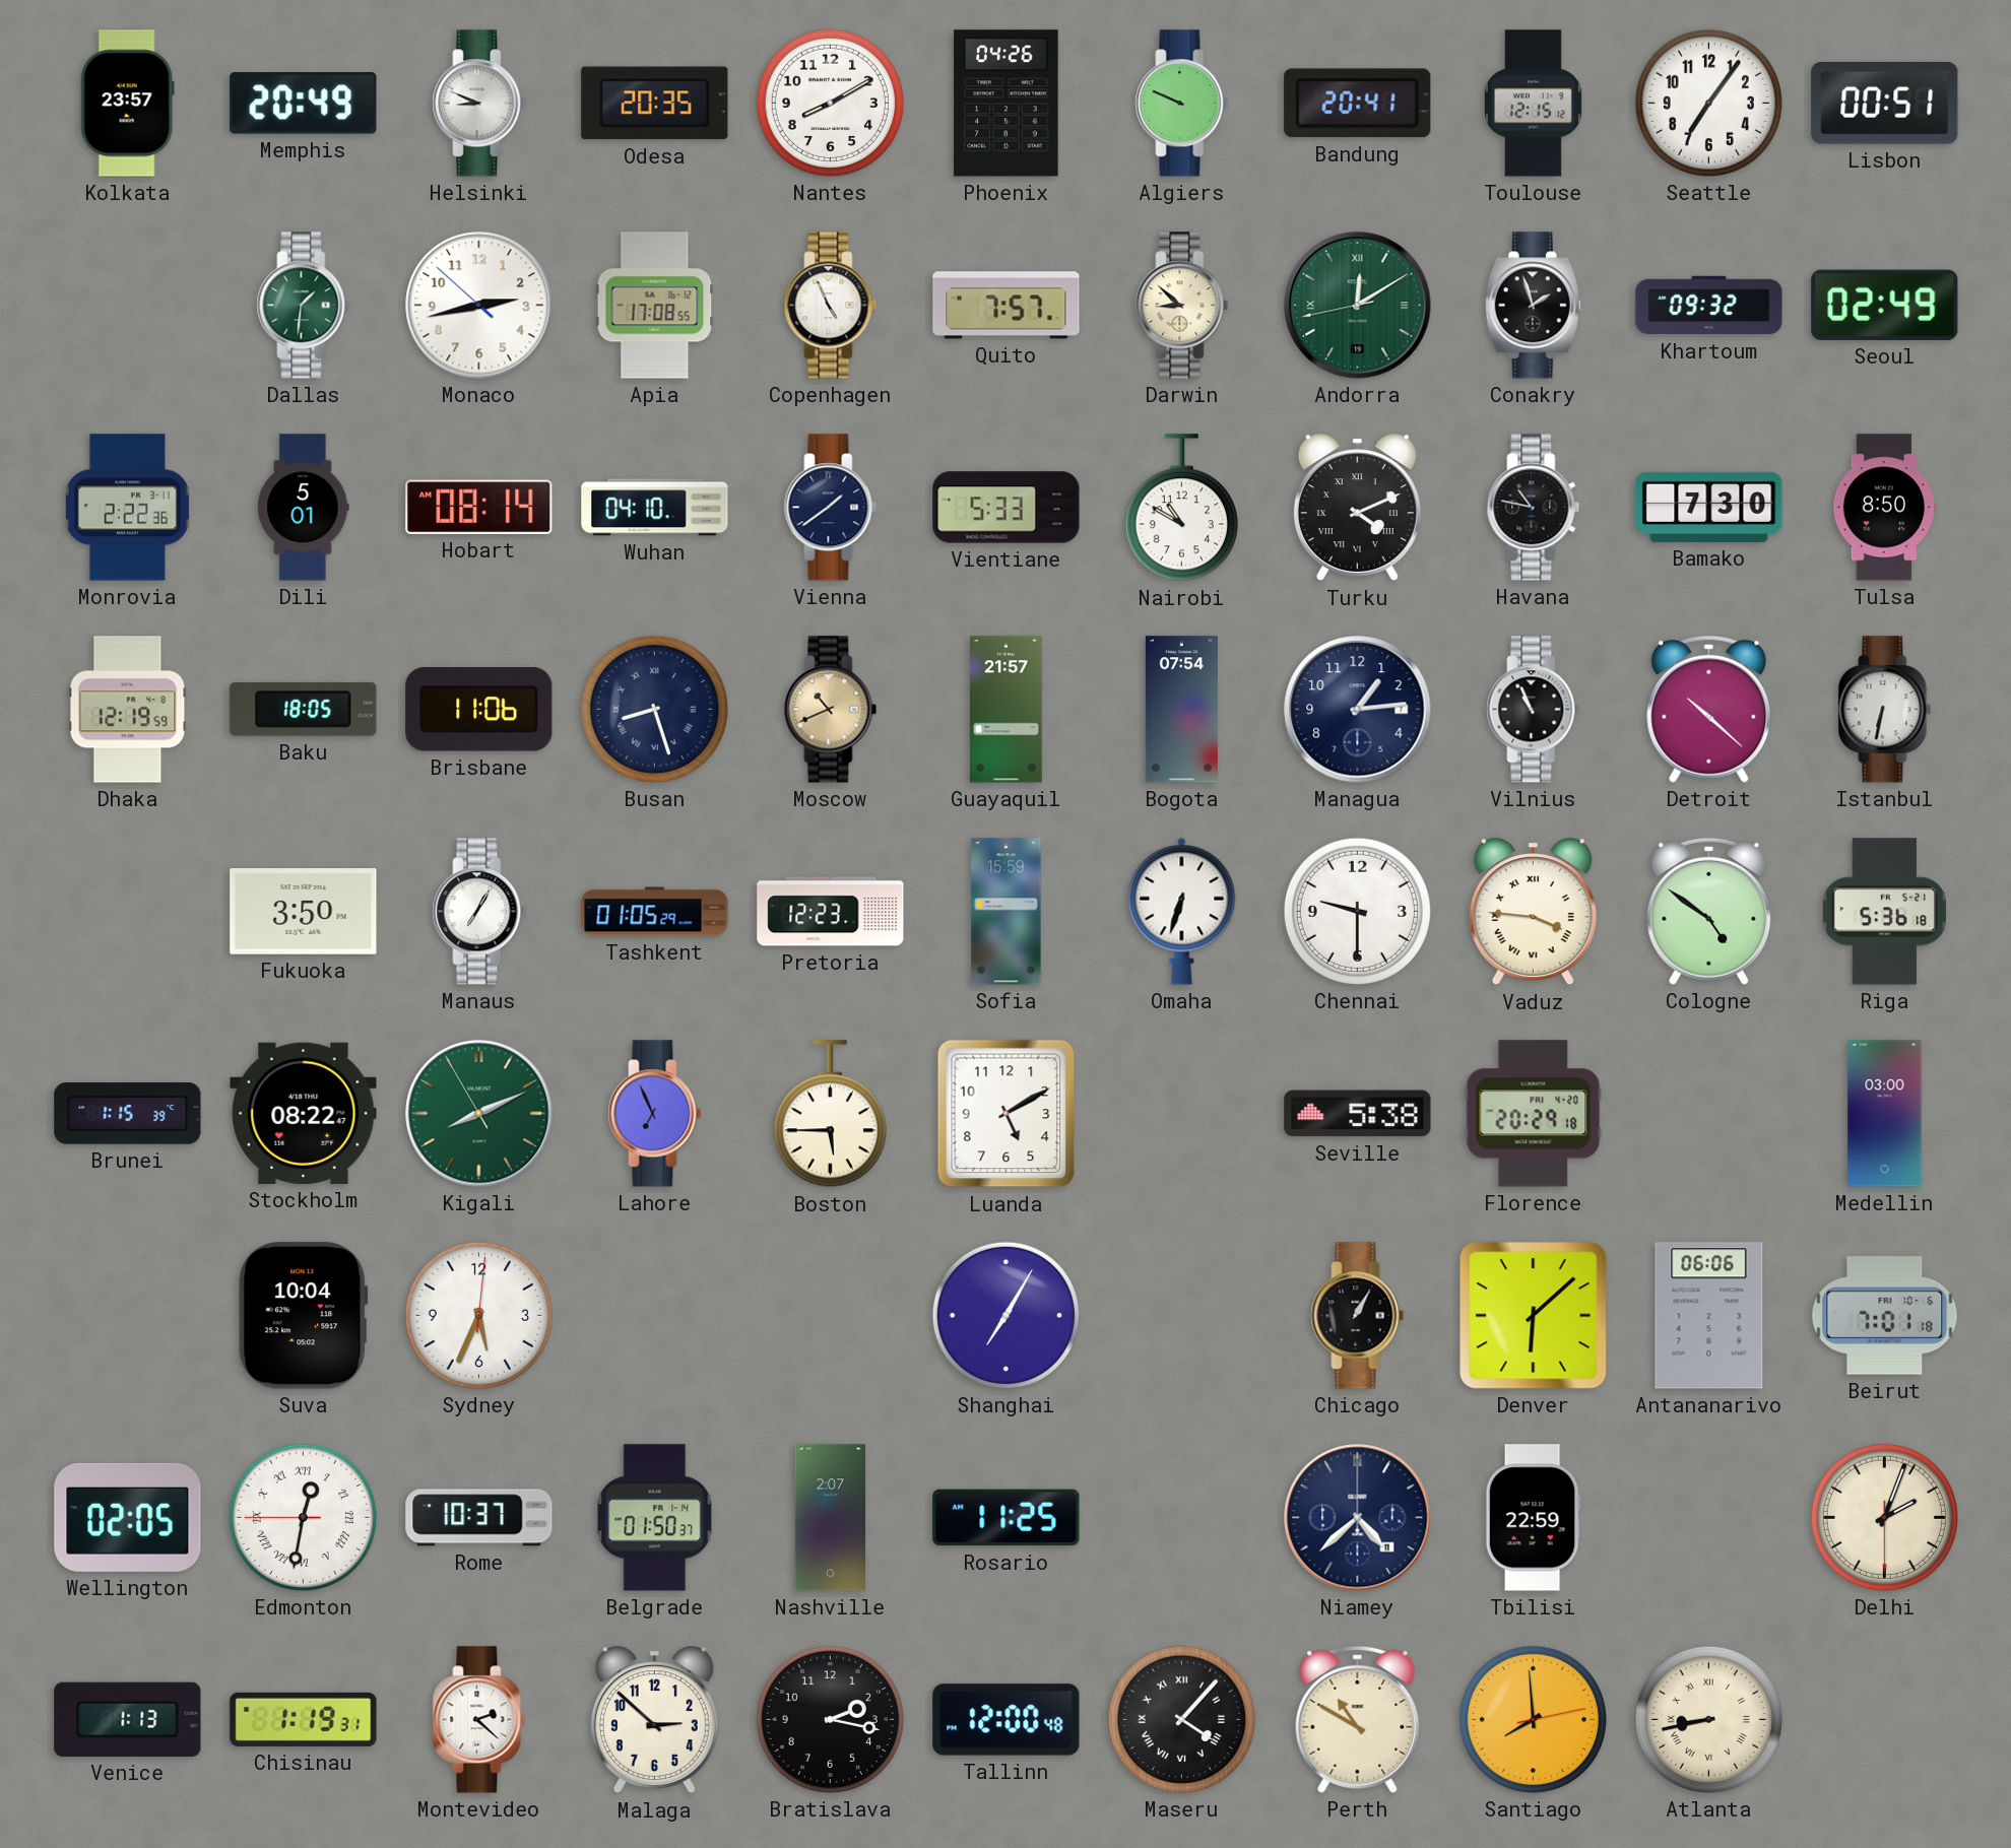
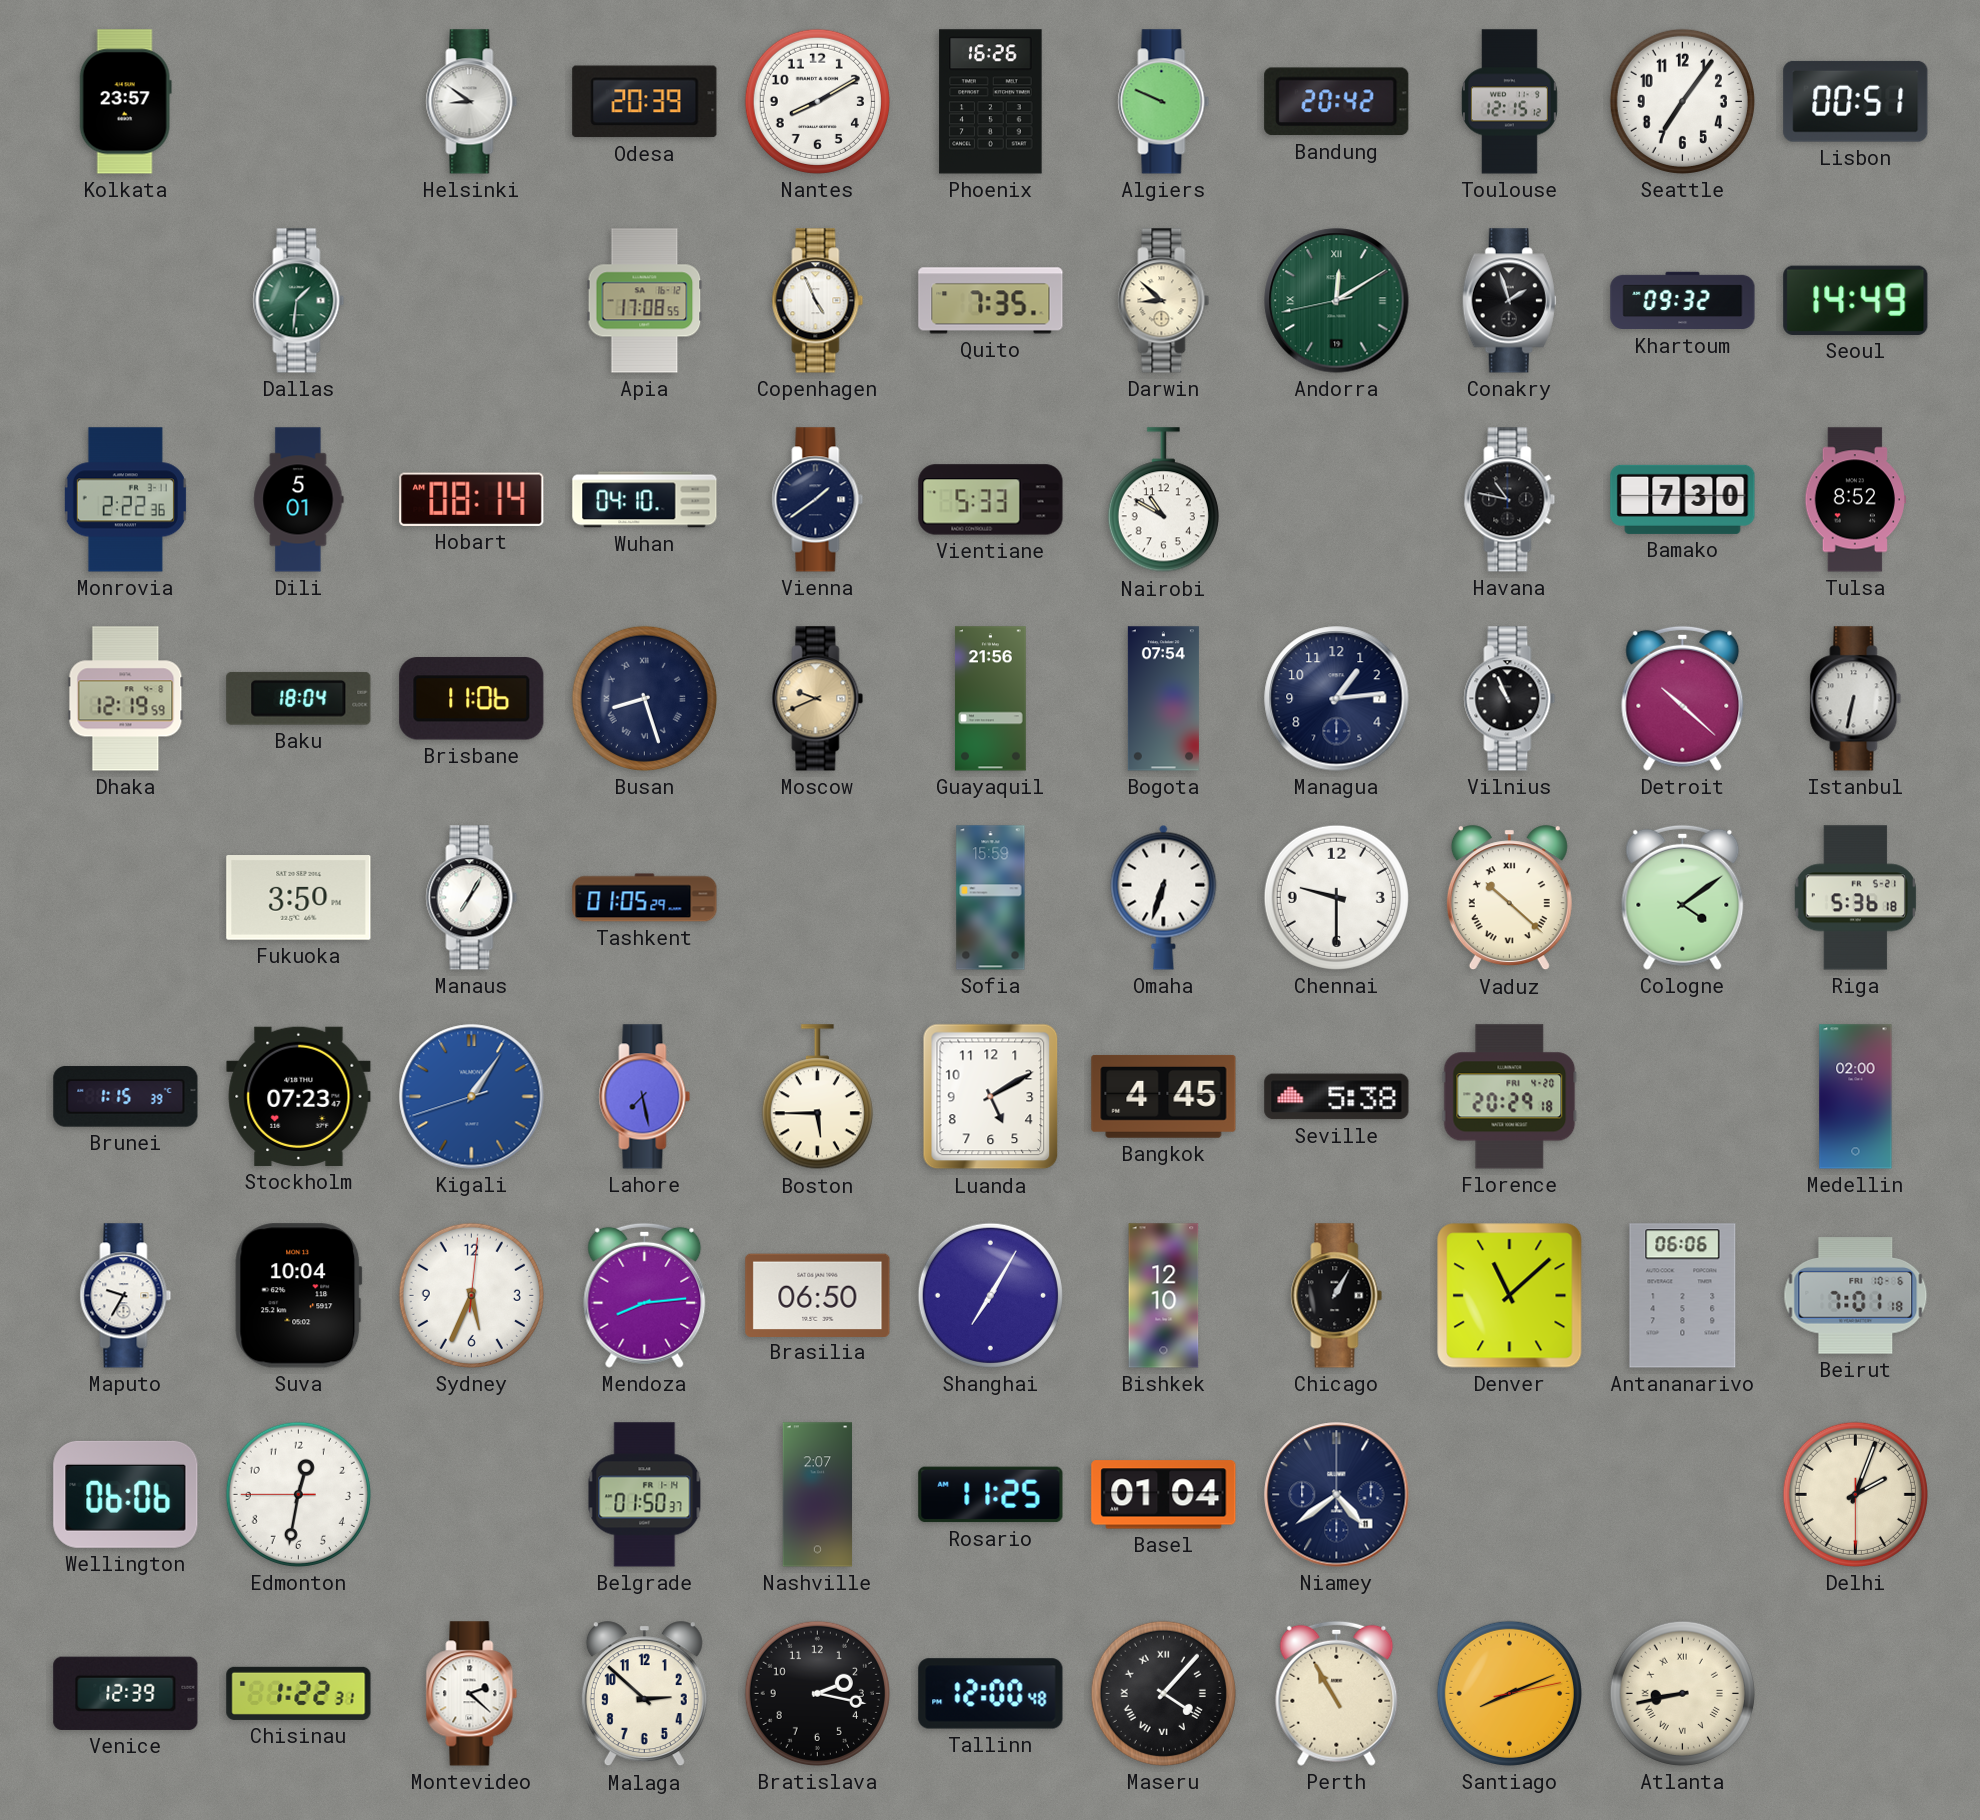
Memphis: 20:49 -> none (304, 104)
Helsinki: 8:49 -> 8:51 (472, 102)
Odesa: 20:35 -> 20:39 (645, 102)
Phoenix: 04:26 -> 16:26 (991, 102)
Bandung: 20:41 -> 20:42 (1337, 102)
Monaco: 2:42 -> none (479, 306)
Quito: 7:57 -> 7:35 (991, 301)
Seoul: 02:49 -> 14:49 (1856, 300)
Turku: 4:11 -> none (1357, 508)
Tulsa: 8:50 -> 8:52 (1855, 500)
Baku: 18:05 -> 18:04 (299, 698)
Moscow: 10:41 -> 9:41 (818, 699)
Guayaquil: 21:57 -> 21:56 (990, 699)
Pretoria: 12:23 -> none (831, 912)
Vaduz: 3:46 -> 10:22 (1509, 898)
Cologne: 4:51 -> 4:09 (1683, 897)
Stockholm: 08:22 -> 07:23 (299, 1096)
Kigali: 8:10 -> 1:05 (472, 1097)
Kigali dial: green -> blue (472, 1097)
Lahore: 6:56 -> 7:28 (645, 1097)
Bangkok: none -> 4:45 (1164, 1096)
Medellin: 03:00 -> 02:00 (1856, 1097)
Maputo: none -> 9:35 (126, 1296)
Mendoza: none -> 8:14 (645, 1295)
Brasilia: none -> 06:50 (818, 1295)
Bishkek: none -> 12:10 (1164, 1296)
Denver: 6:08 -> 11:08 (1510, 1296)
Wellington: 02:05 -> 06:06 (126, 1494)
Edmonton numerals: Roman -> Arabic (298, 1494)
Rome: 10:37 -> none (479, 1518)
Basel: none -> 01:04 (1164, 1495)
Niamey: 4:38 -> 4:39 (1337, 1495)
Tbilisi: 22:59 -> none (1533, 1518)
Venice: 1:13 -> 12:39 (126, 1693)
Chisinau: 1:19 -> 1:22 (299, 1693)
Perth: 10:50 -> 10:55 (1337, 1693)
Santiago: 7:59 -> 8:11 (1509, 1693)
